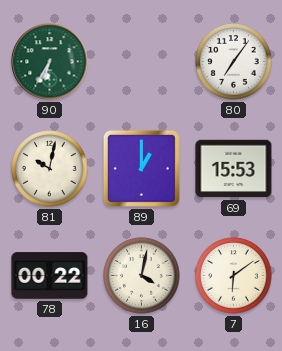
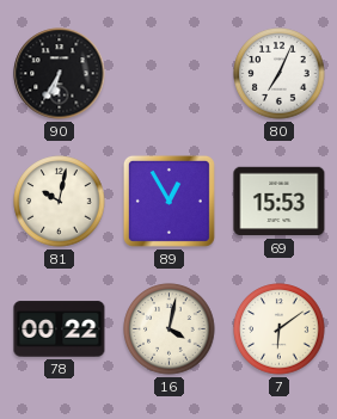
90 dial: green -> black (60, 74)
80: 7:06 -> 7:04 (280, 74)
89: 1:00 -> 12:55 (168, 201)
